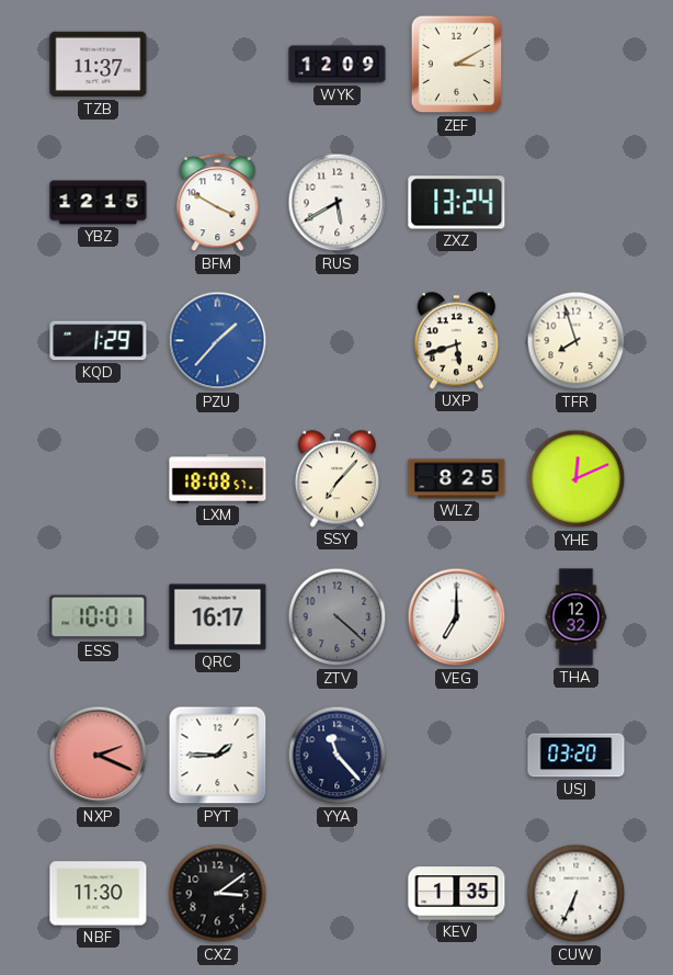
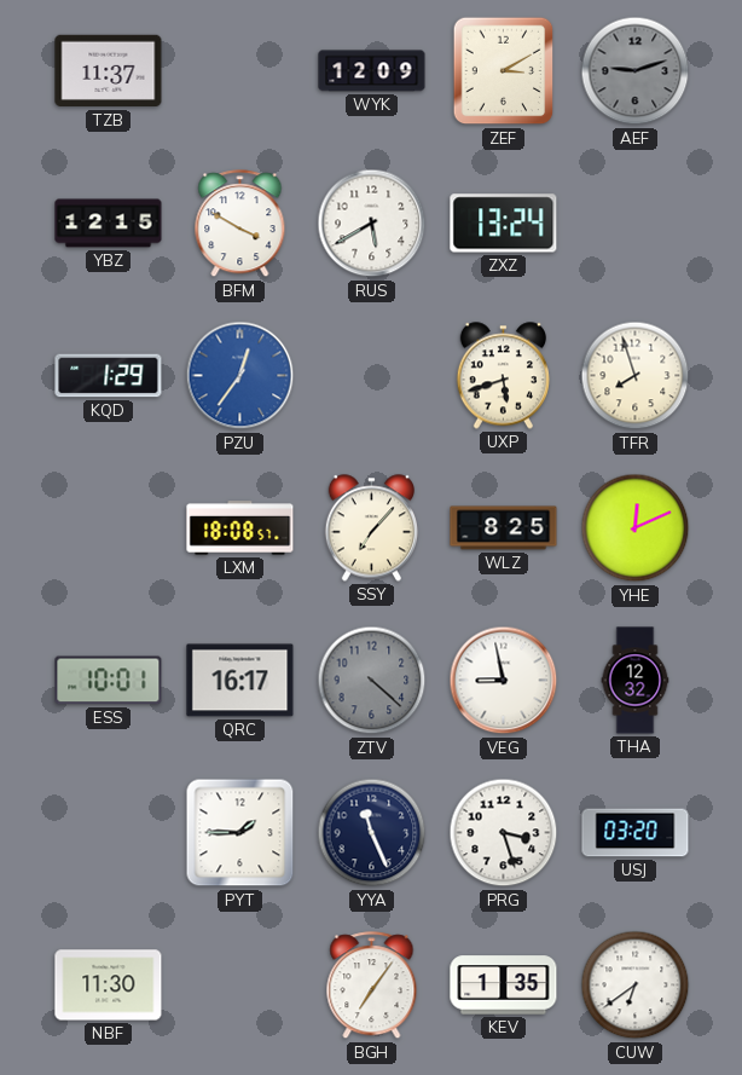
AEF: none -> 9:12 (636, 71)
PZU: 1:37 -> 12:36 (240, 376)
VEG: 7:00 -> 8:58 (504, 681)
NXP: 2:19 -> none (99, 756)
YYA: 11:23 -> 11:26 (372, 833)
PRG: none -> 3:27 (504, 833)
CXZ: 3:09 -> none (218, 894)
BGH: none -> 7:06 (372, 986)
CUW: 6:34 -> 6:39 (636, 986)
